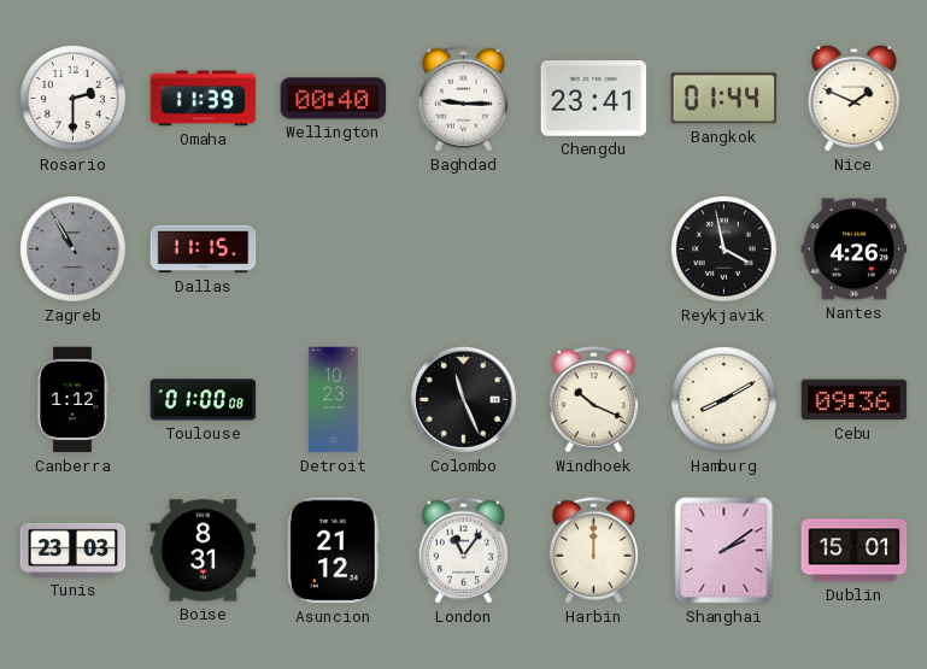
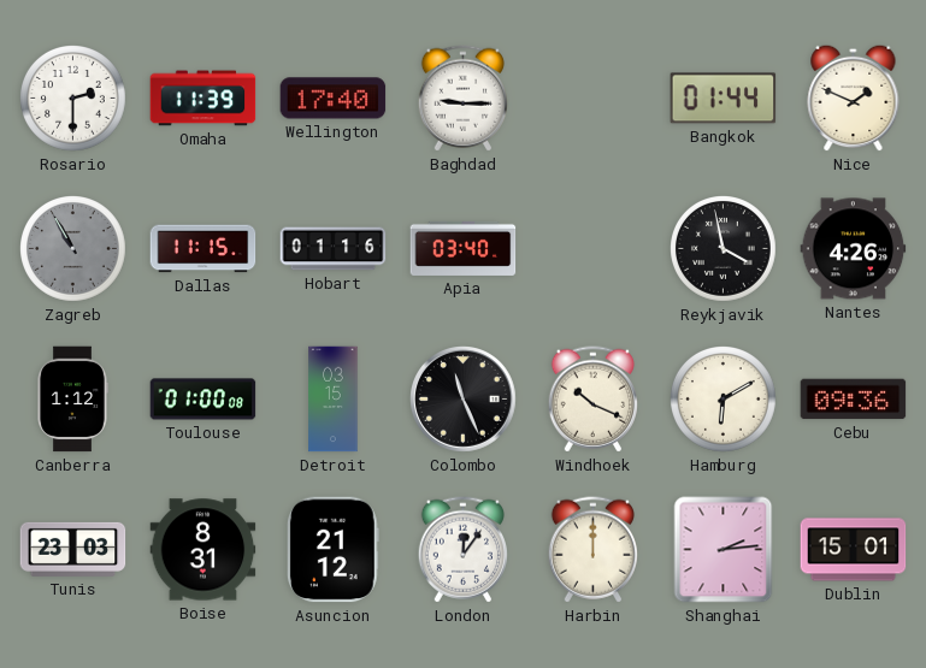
Wellington: 00:40 -> 17:40 (334, 99)
Chengdu: 23:41 -> none (594, 99)
Hobart: none -> 01:16 (334, 249)
Apia: none -> 03:40 (464, 248)
Detroit: 10:23 -> 03:15 (334, 400)
Hamburg: 8:10 -> 6:10 (724, 400)
London: 11:06 -> 12:06 (462, 550)
Shanghai: 2:09 -> 2:14 (724, 550)
